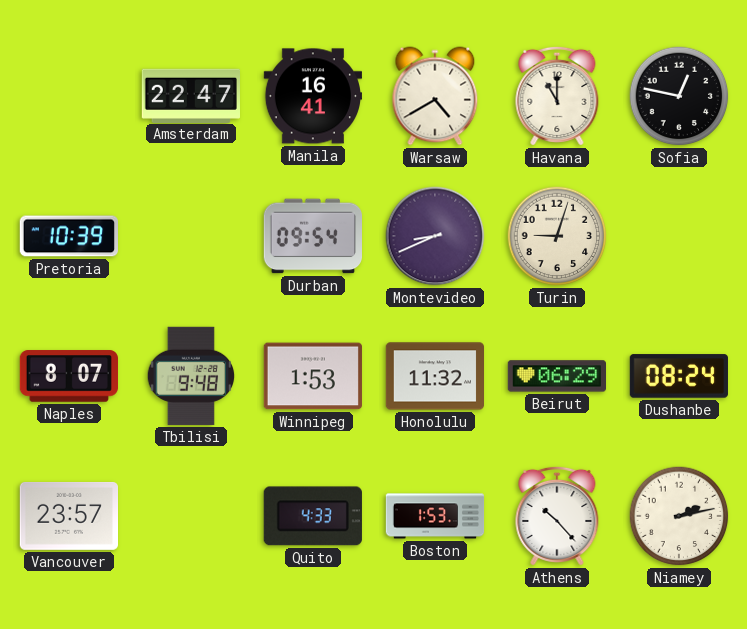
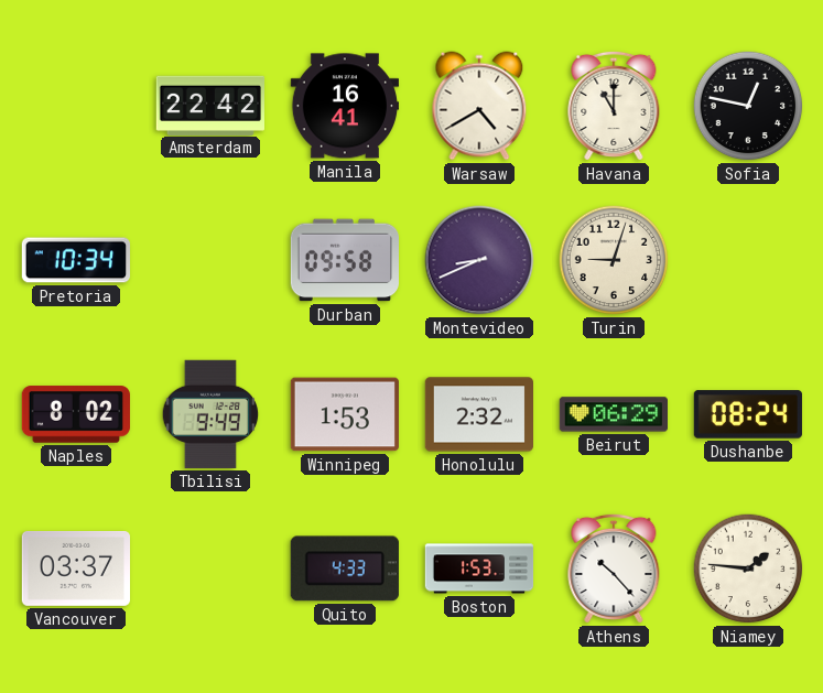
Amsterdam: 22:47 -> 22:42 (209, 105)
Pretoria: 10:39 -> 10:34 (75, 260)
Durban: 09:54 -> 09:58 (344, 260)
Naples: 8:07 -> 8:02 (76, 414)
Tbilisi: 9:48 -> 9:49 (210, 414)
Honolulu: 11:32 -> 2:32 (478, 414)
Vancouver: 23:57 -> 03:37 (75, 569)
Niamey: 2:13 -> 1:46 (748, 569)
